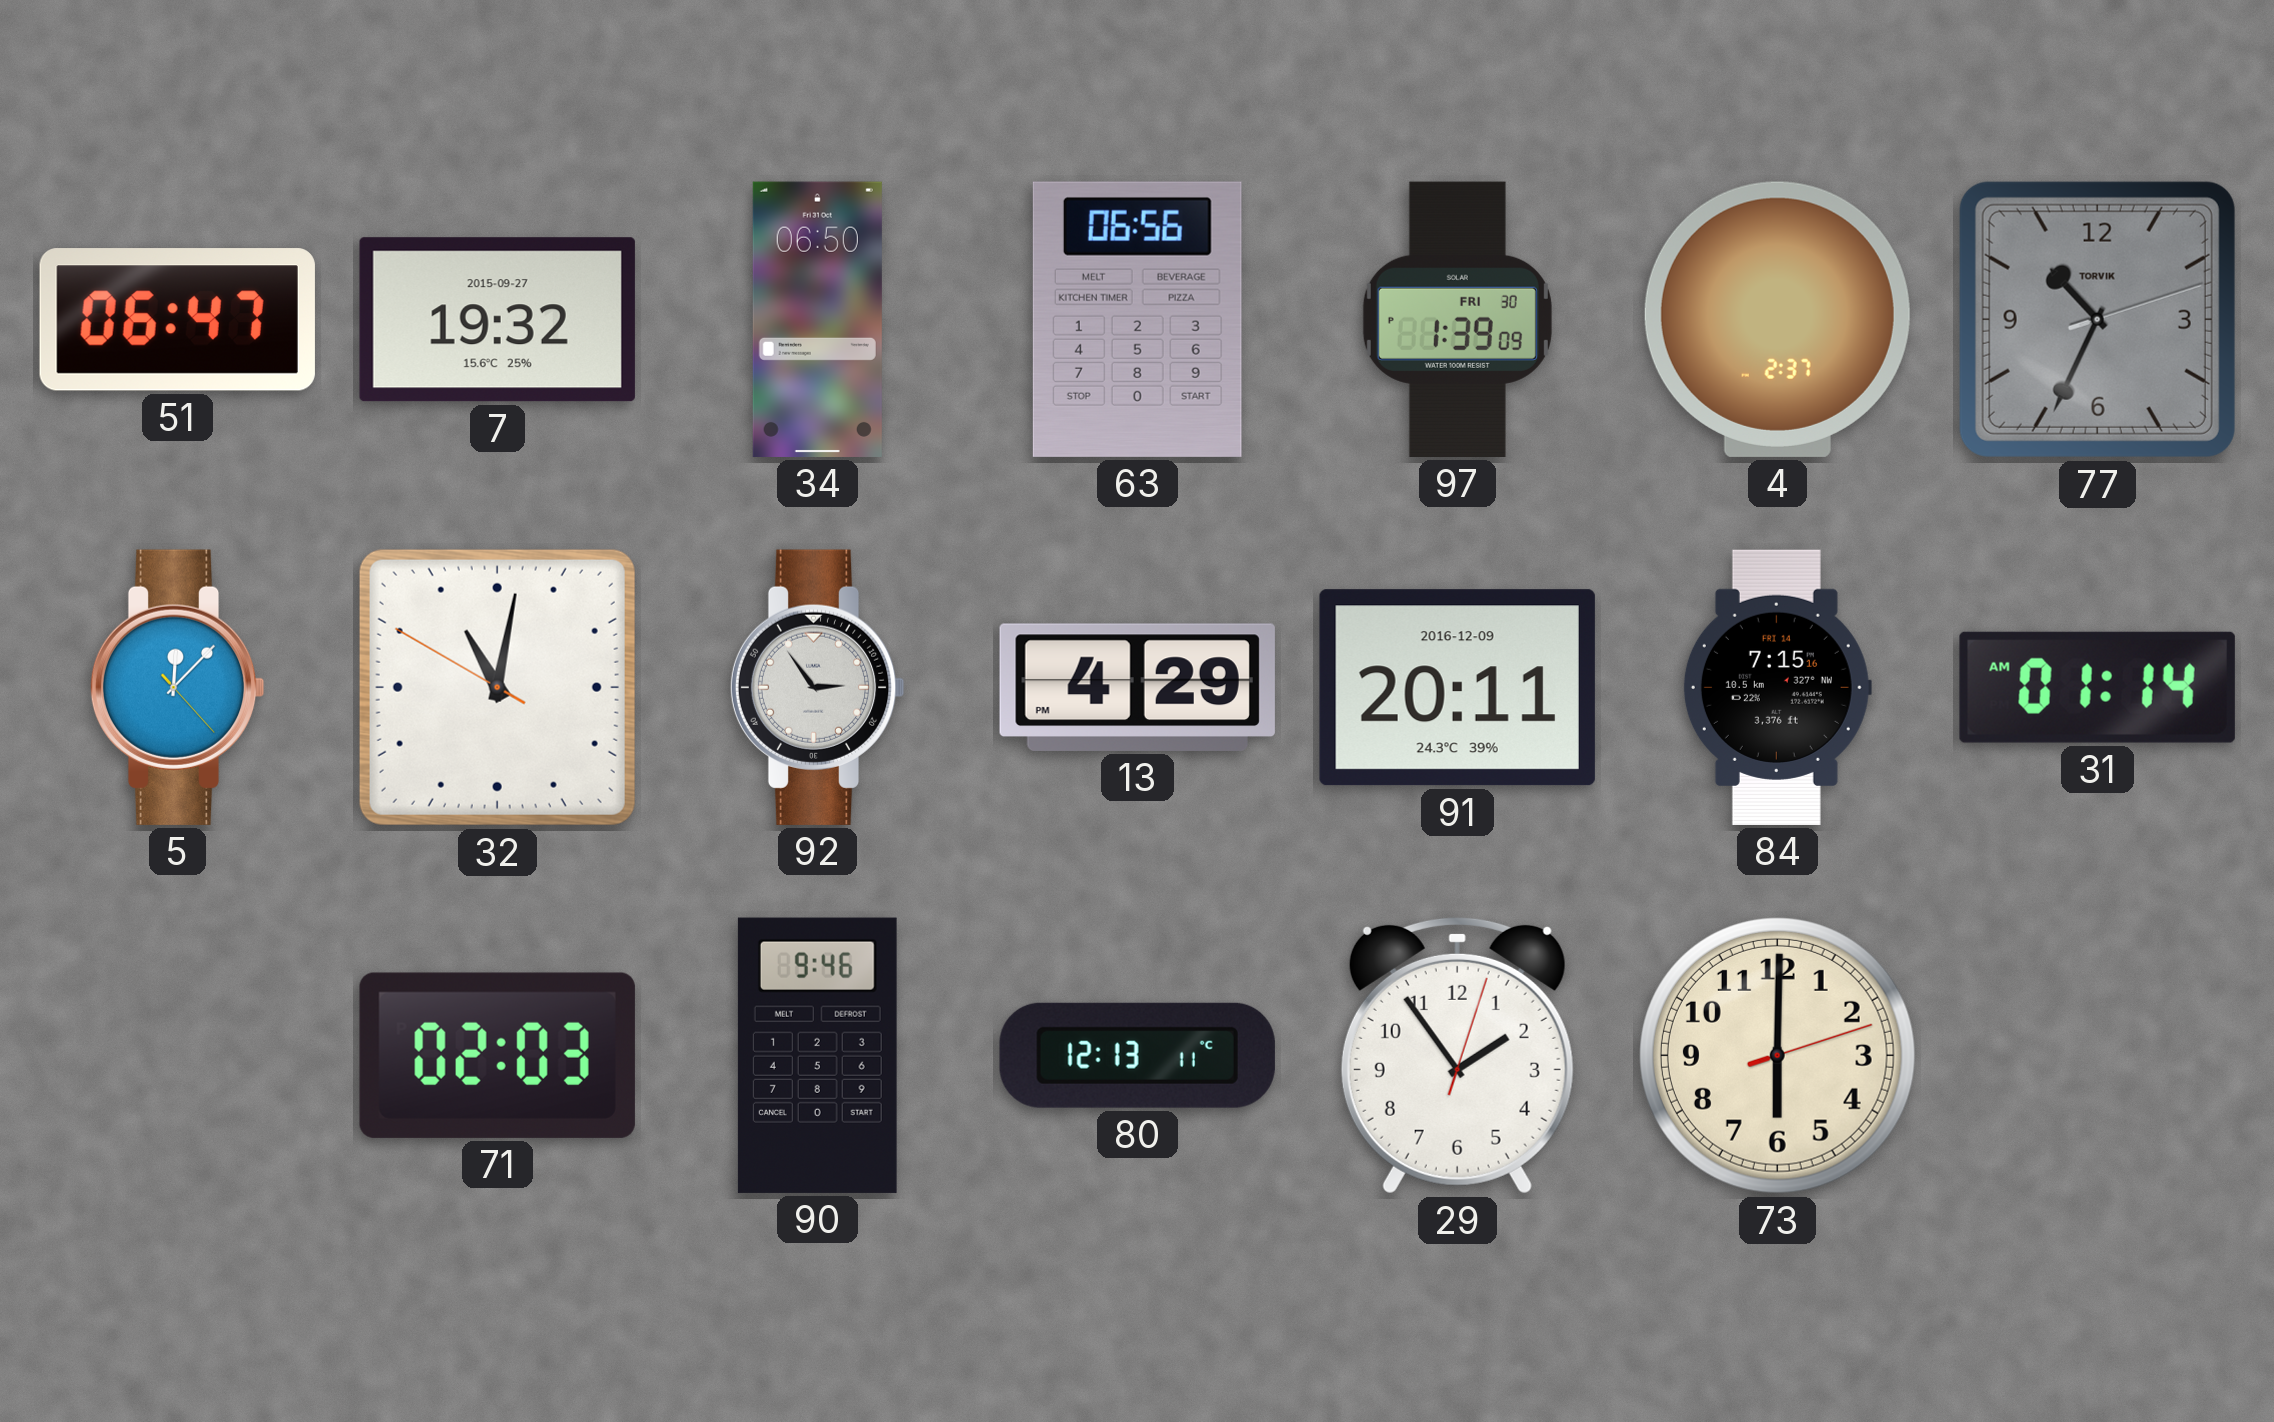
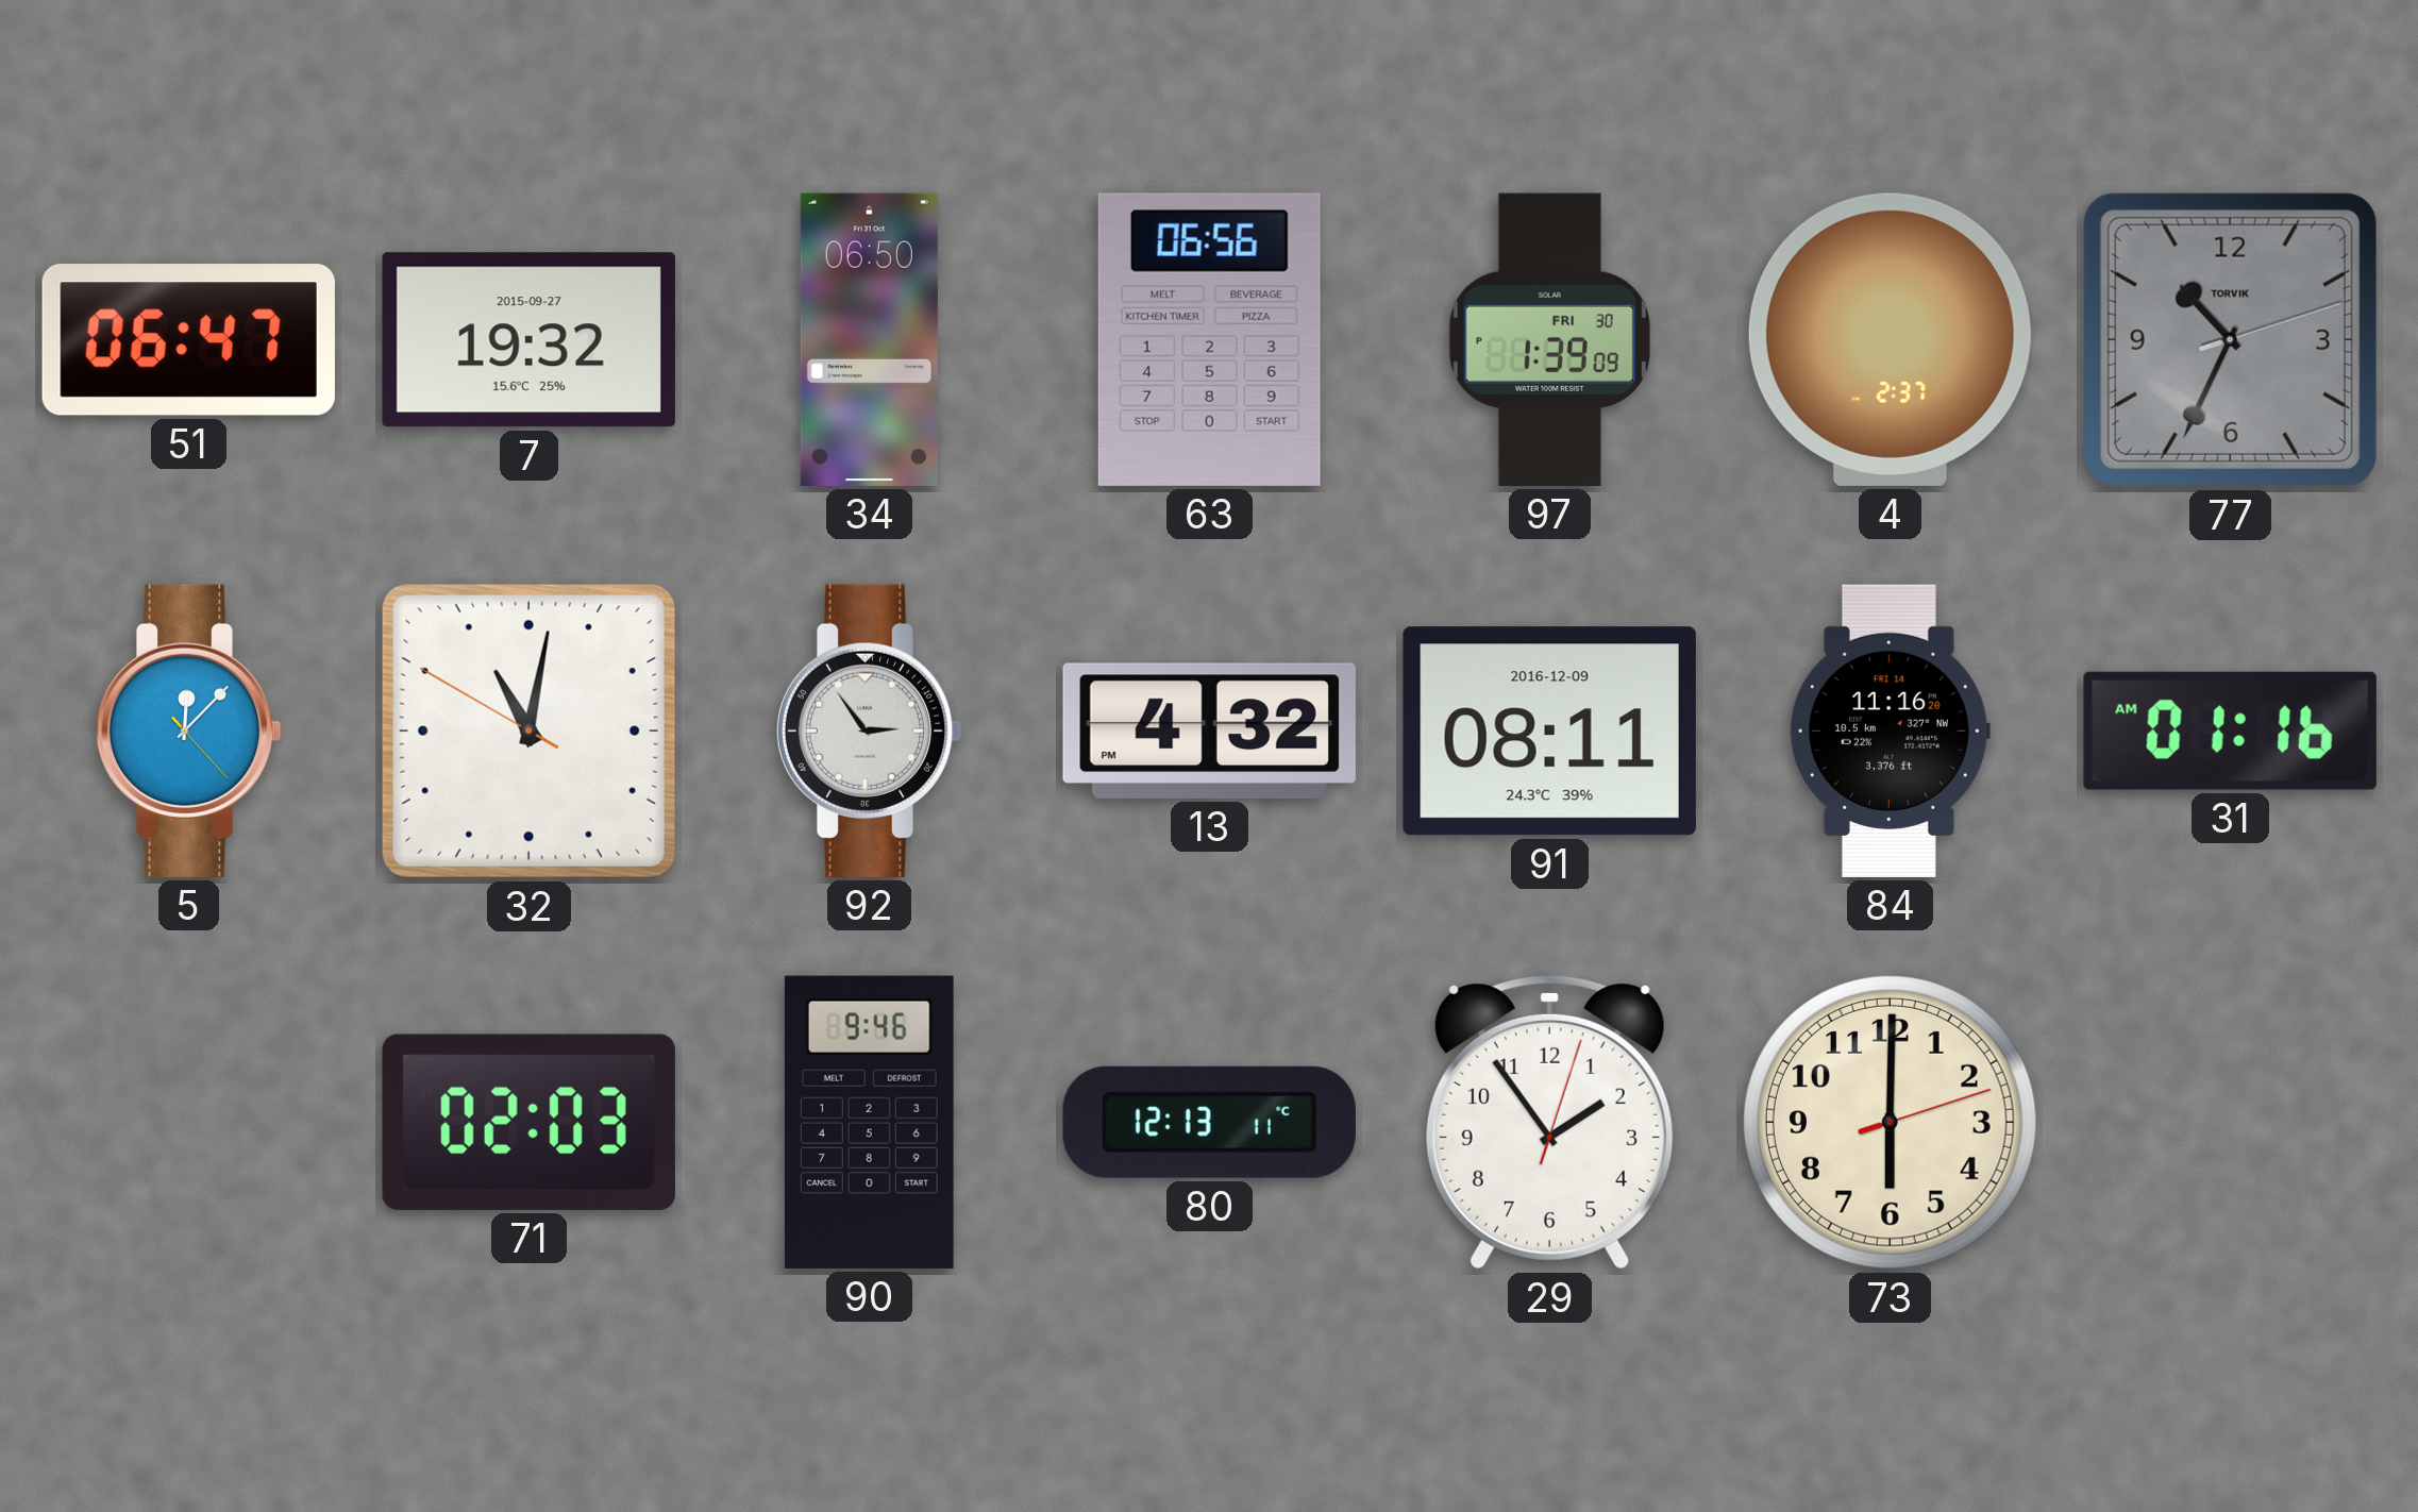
13: 4:29 -> 4:32 (1209, 730)
91: 20:11 -> 08:11 (1549, 732)
84: 7:15 -> 11:16 (1890, 730)
31: 01:14 -> 01:16 (2230, 730)
